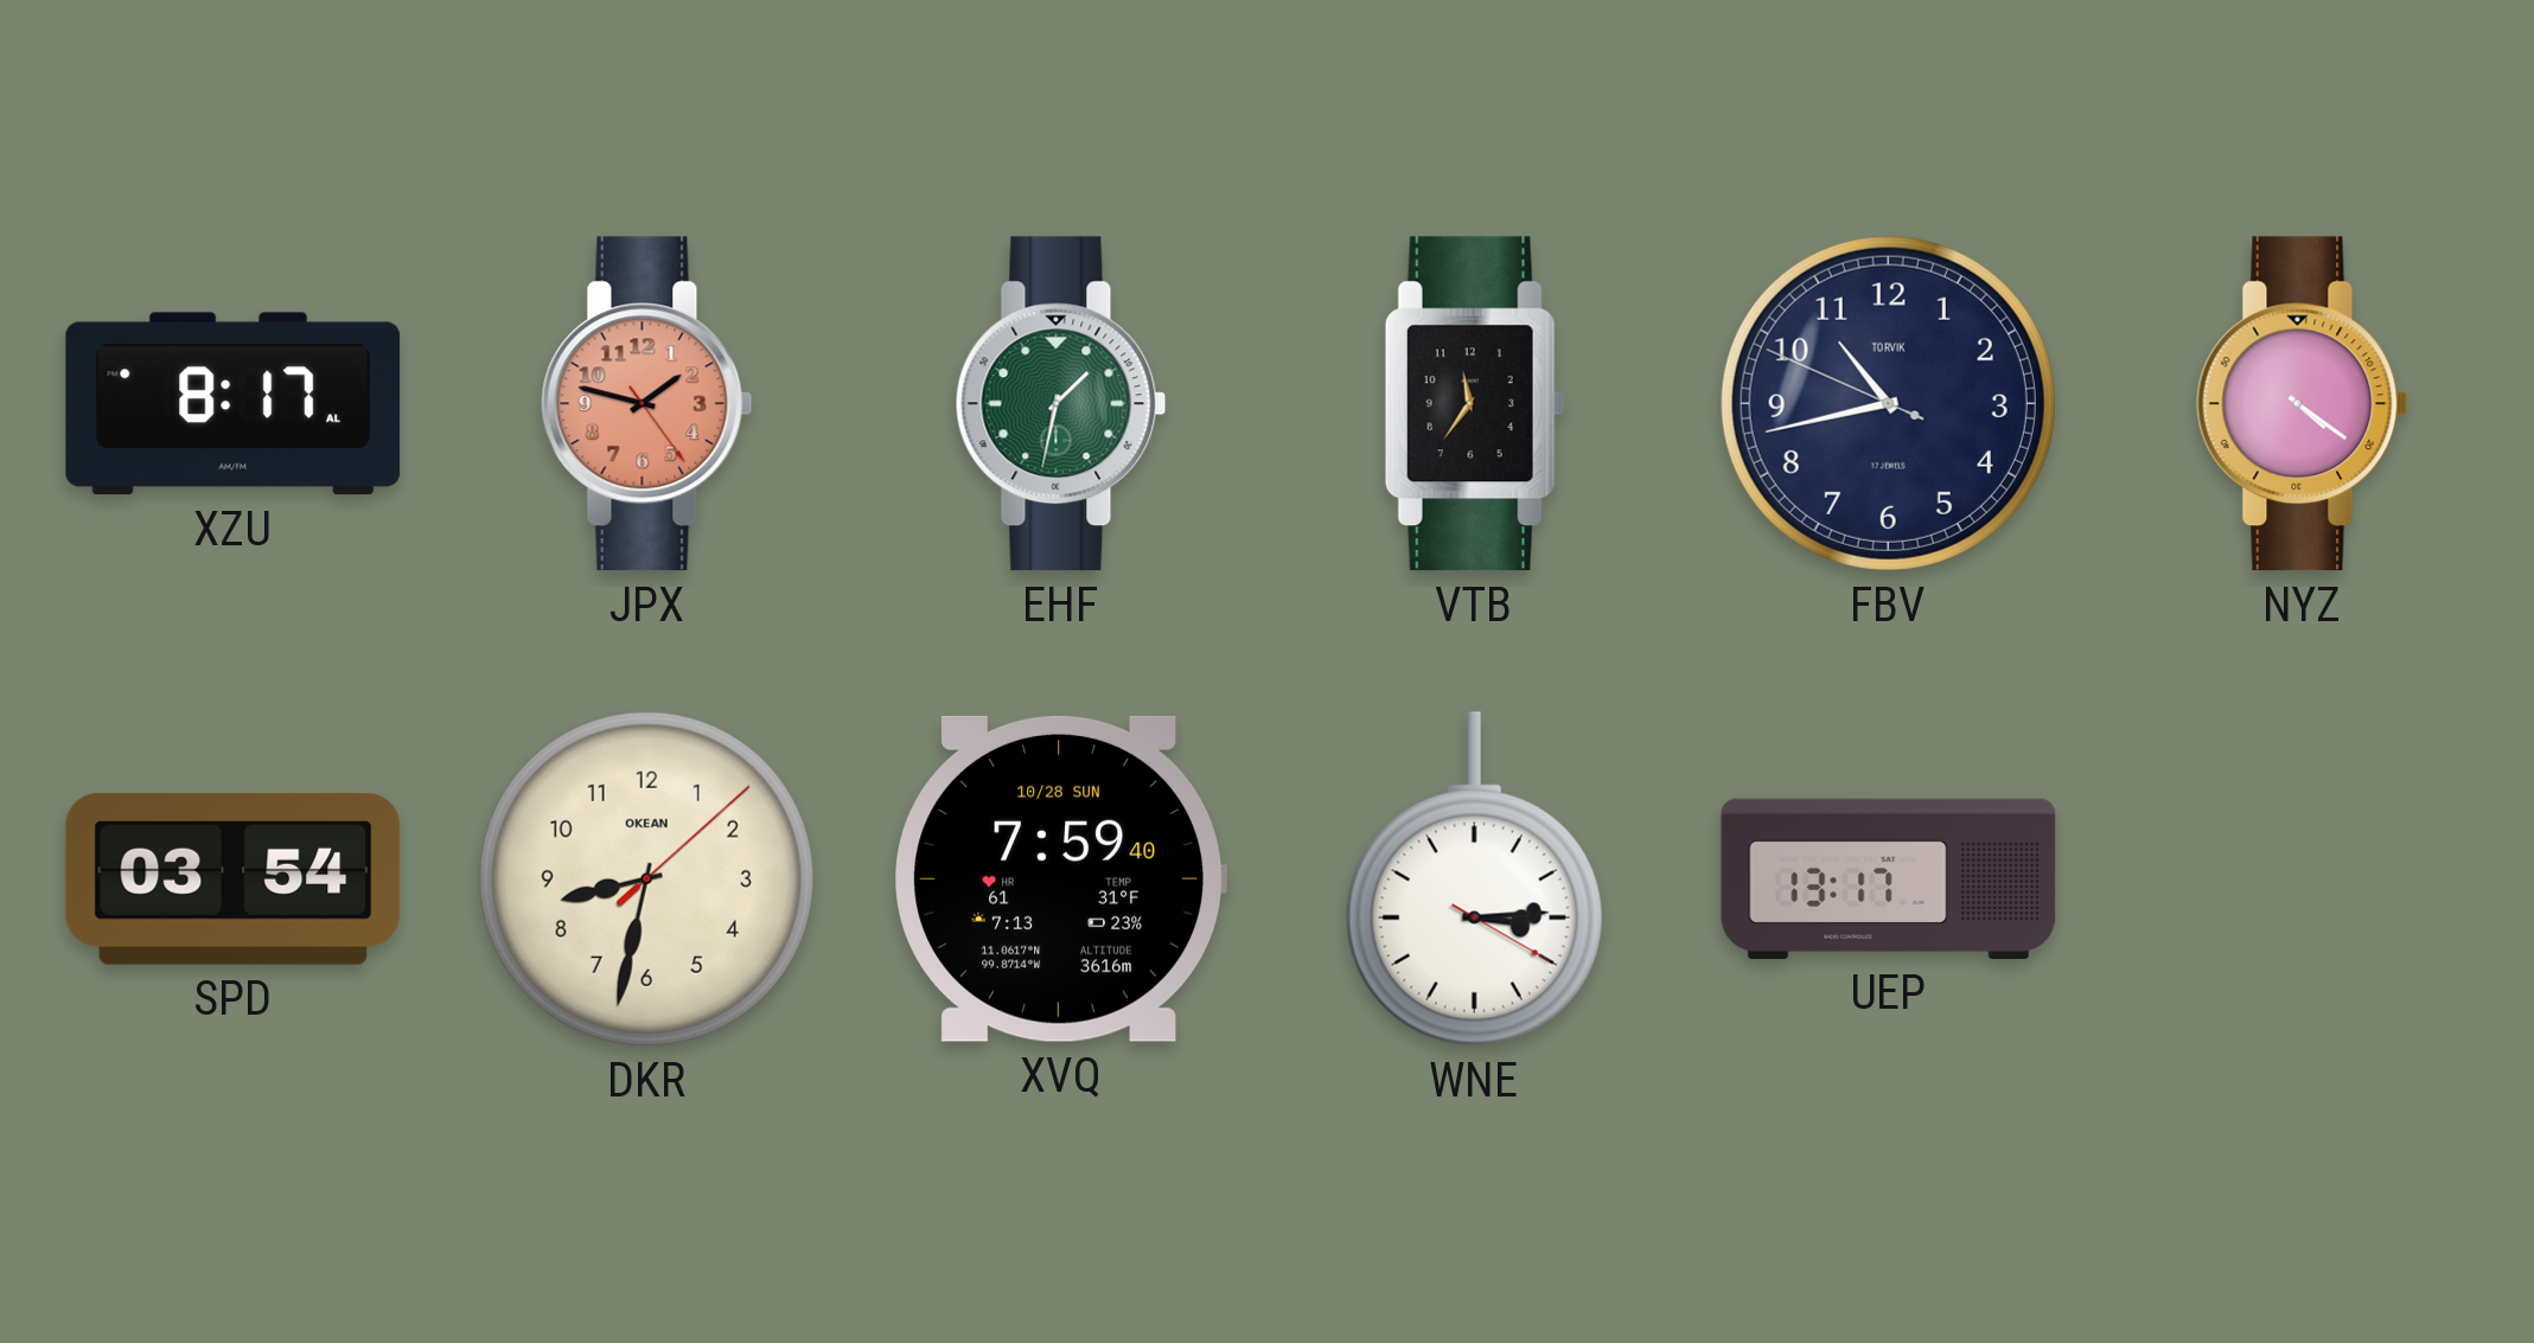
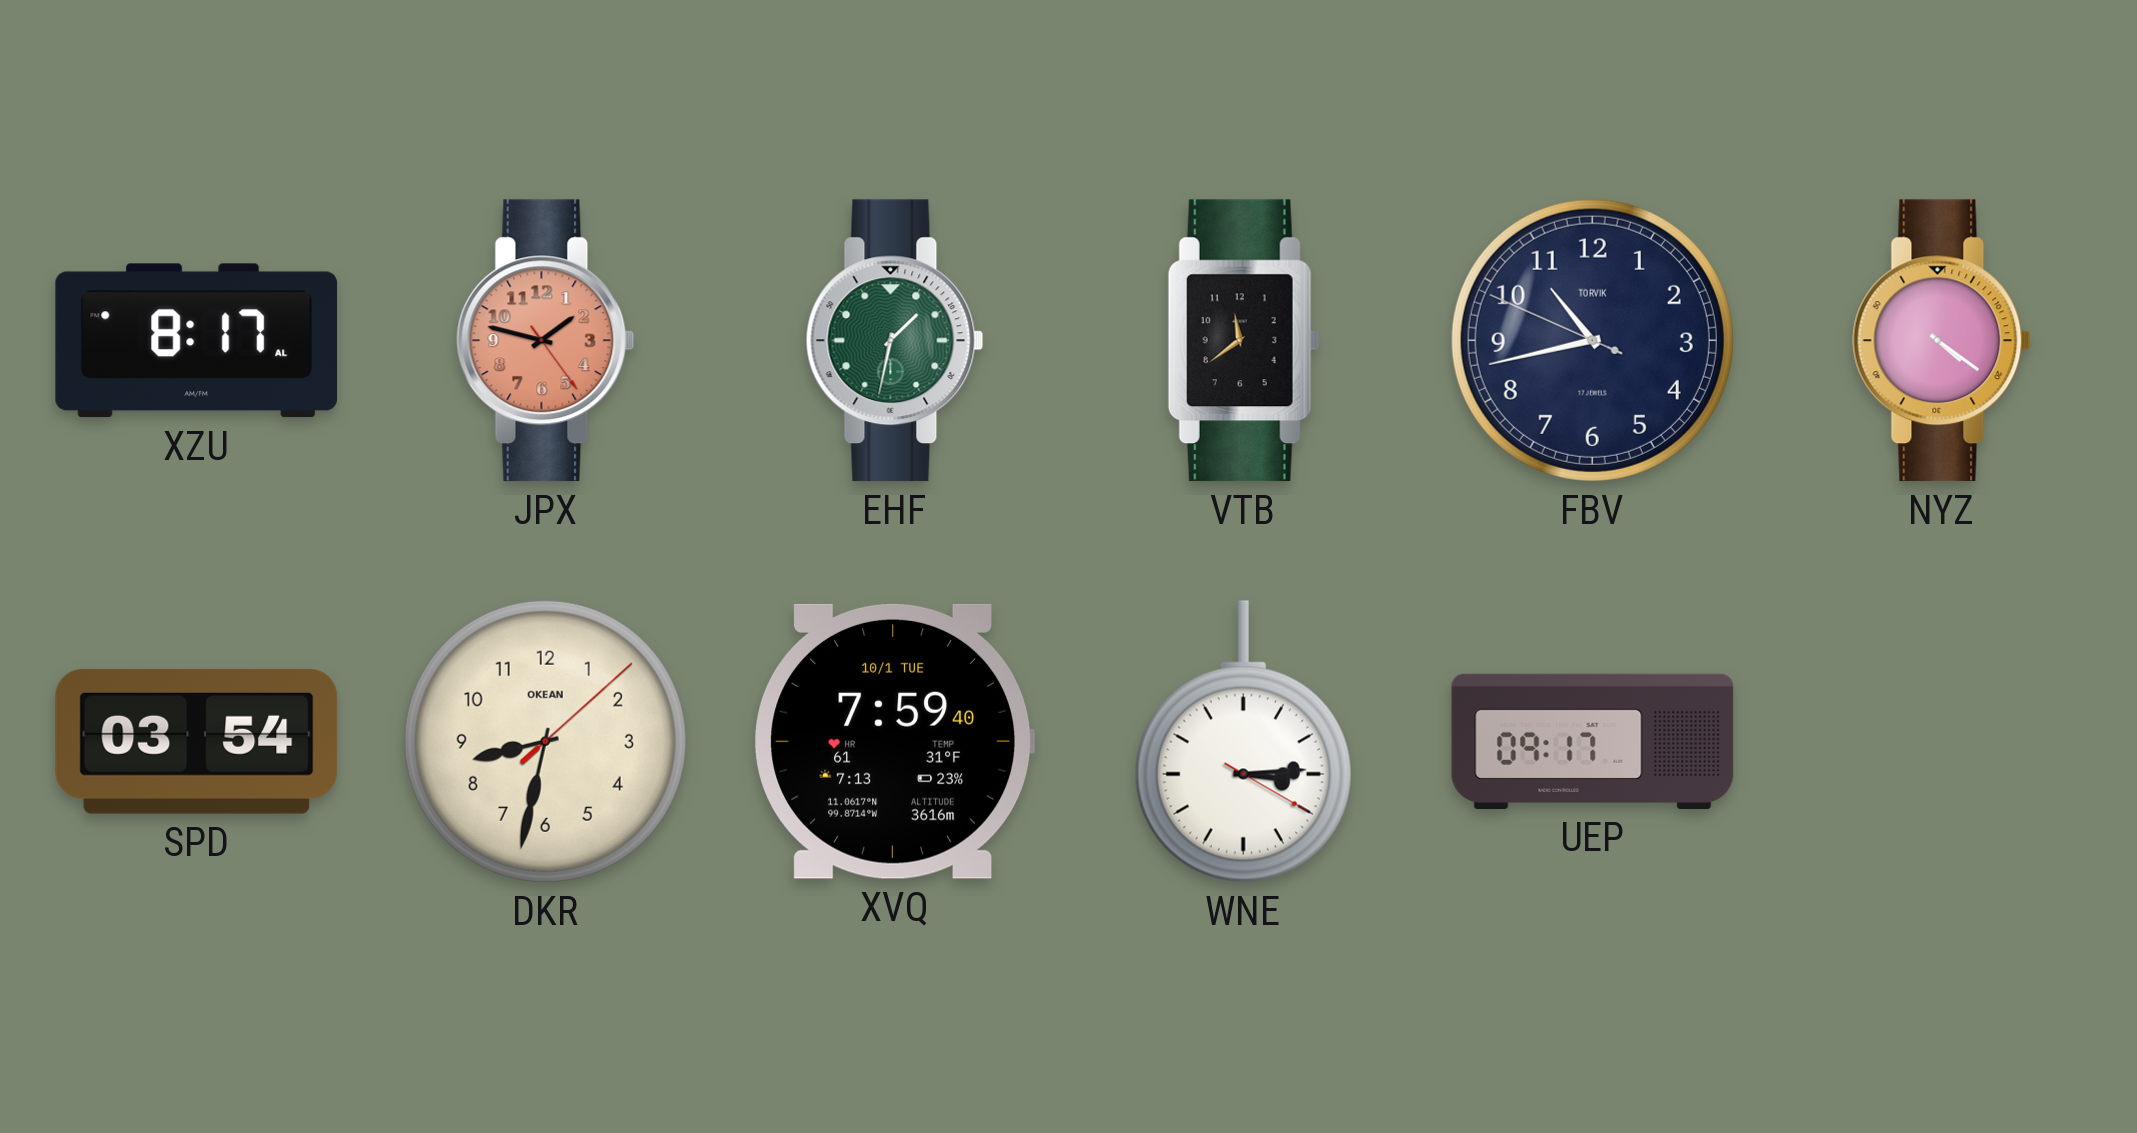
VTB: 11:36 -> 11:39 (1243, 341)
XVQ date: 10/28 SUN -> 10/1 TUE (894, 741)
UEP: 13:17 -> 09:17 (1593, 741)
